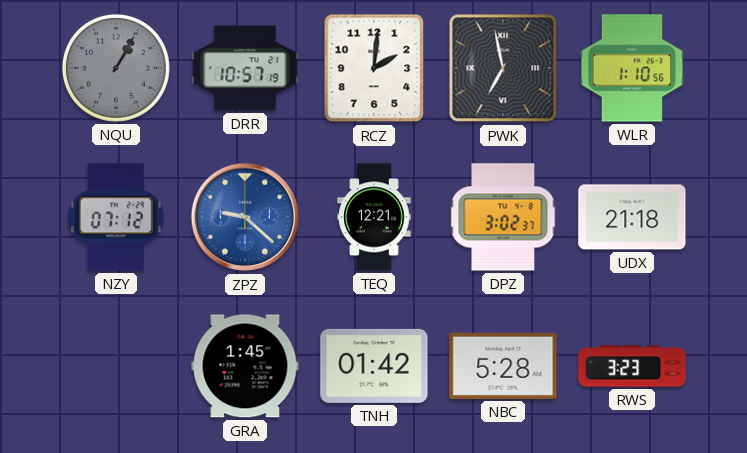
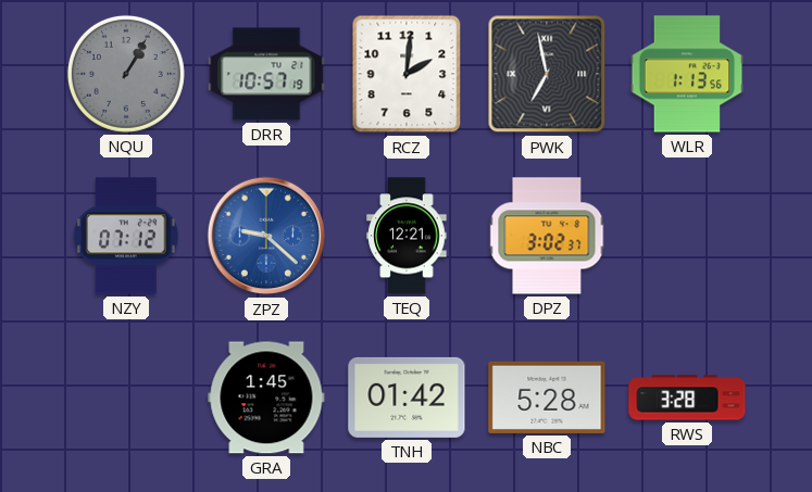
WLR: 1:10 -> 1:13 (687, 74)
UDX: 21:18 -> none (632, 217)
RWS: 3:23 -> 3:28 (687, 398)
